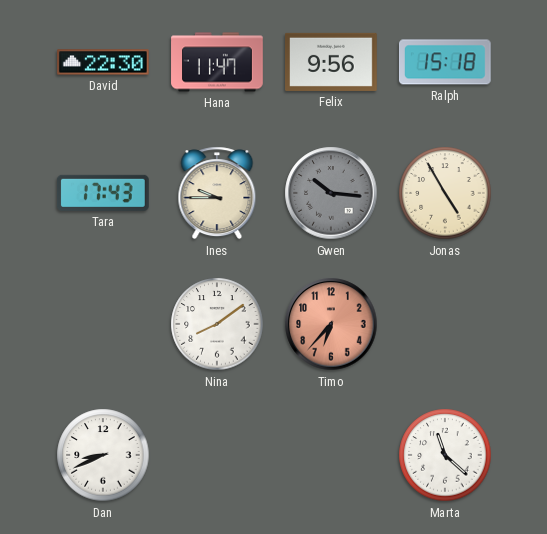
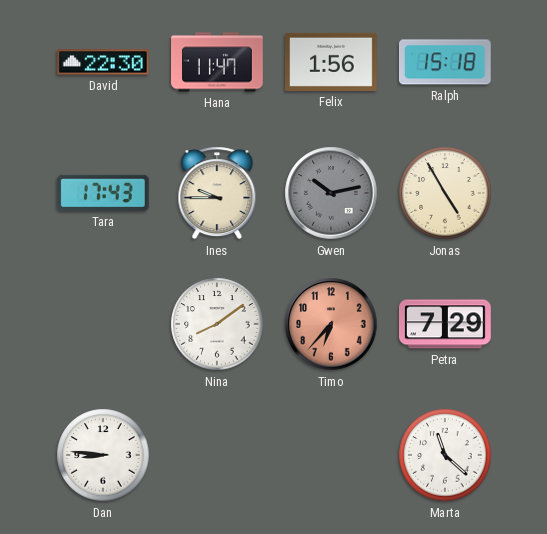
Felix: 9:56 -> 1:56 (332, 62)
Gwen: 10:16 -> 10:13 (331, 193)
Petra: none -> 7:29 (446, 324)
Dan: 8:41 -> 8:46 (103, 455)
